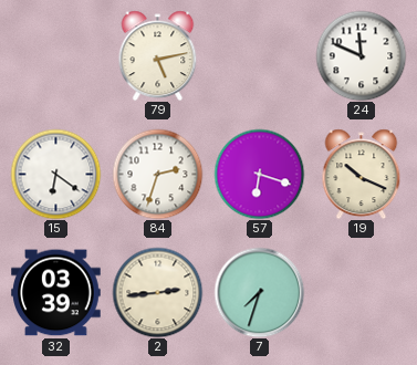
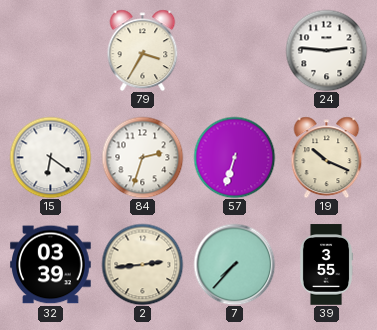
79: 5:13 -> 3:35 (143, 50)
24: 11:49 -> 2:46 (326, 50)
57: 6:18 -> 6:33 (234, 157)
7: 7:33 -> 7:37 (234, 264)
39: none -> 3:55 (326, 265)
